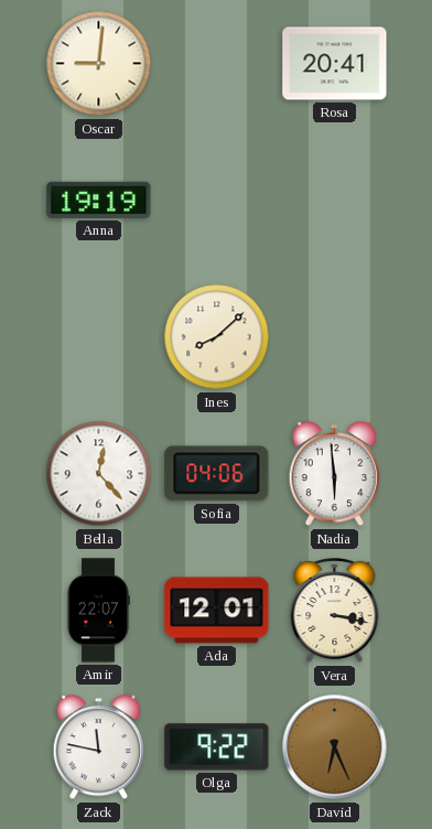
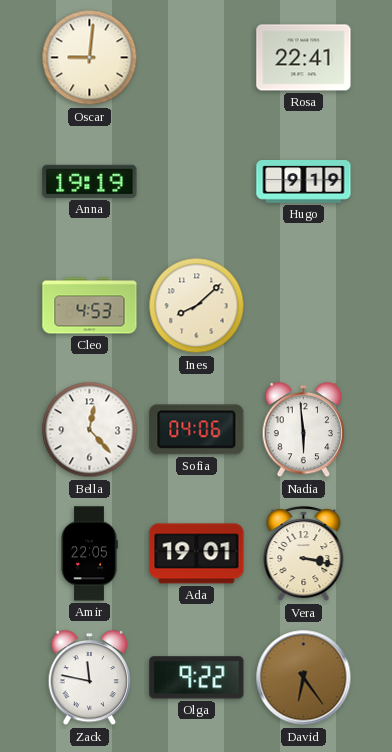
Rosa: 20:41 -> 22:41 (304, 58)
Hugo: none -> 9:19 (304, 182)
Cleo: none -> 4:53 (90, 306)
Amir: 22:07 -> 22:05 (89, 554)
Ada: 12:01 -> 19:01 (197, 554)
David: 6:26 -> 6:24 (304, 678)
